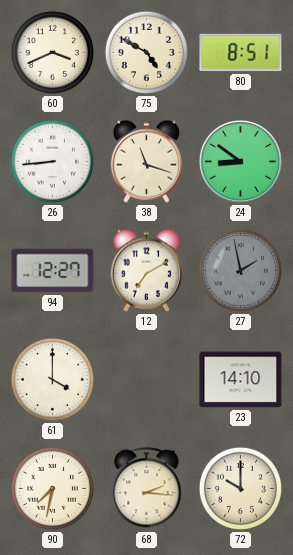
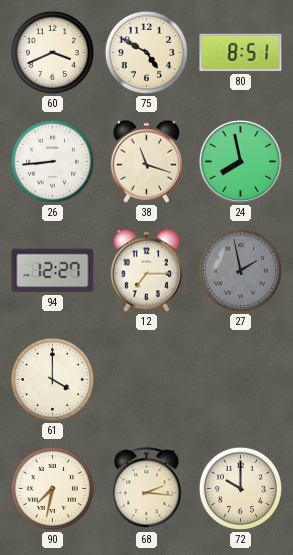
24: 8:51 -> 7:58 (240, 161)
12: 7:10 -> 7:15 (147, 270)
23: 14:10 -> none (241, 380)
